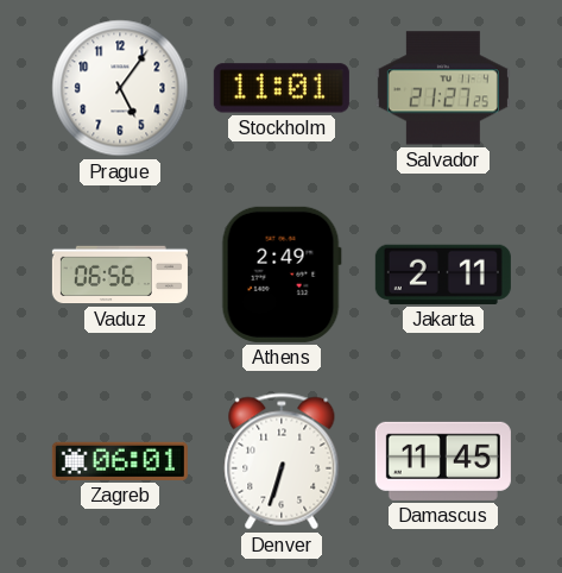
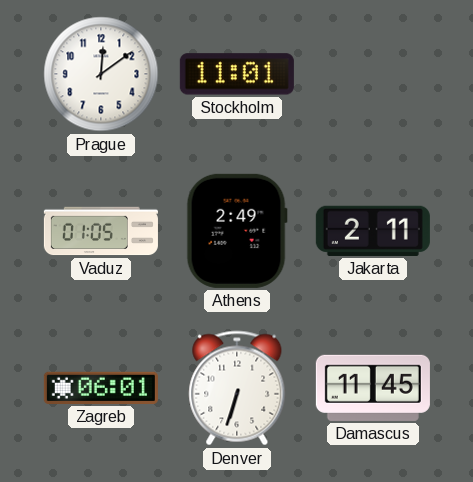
Prague: 5:06 -> 12:09 (101, 74)
Salvador: 21:27 -> none (443, 88)
Vaduz: 06:56 -> 01:05 (101, 231)
